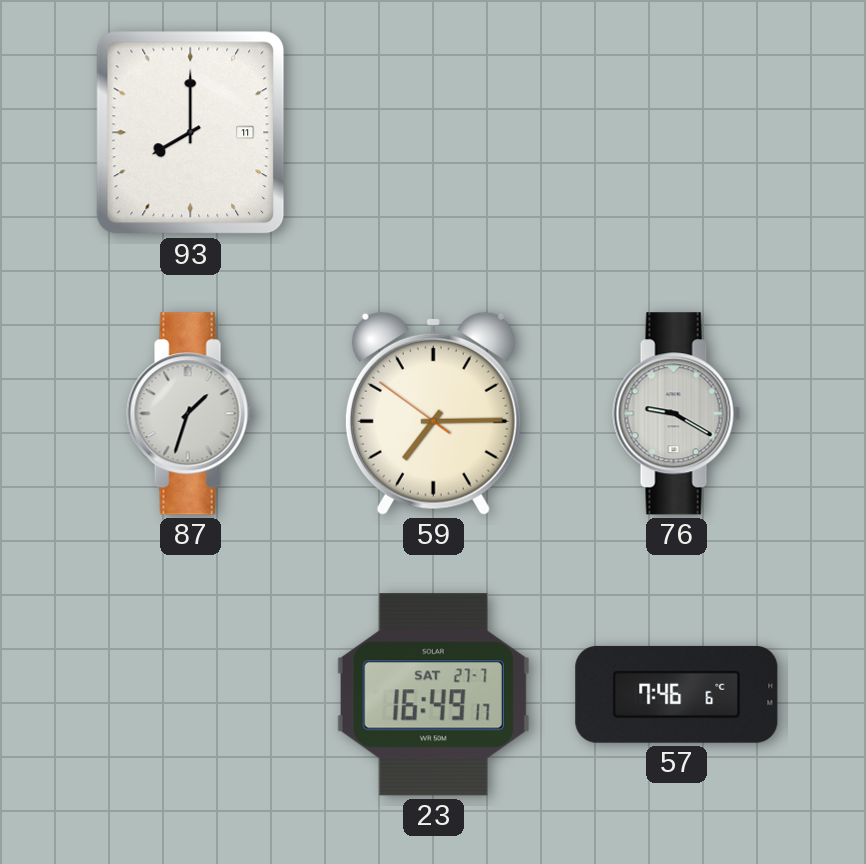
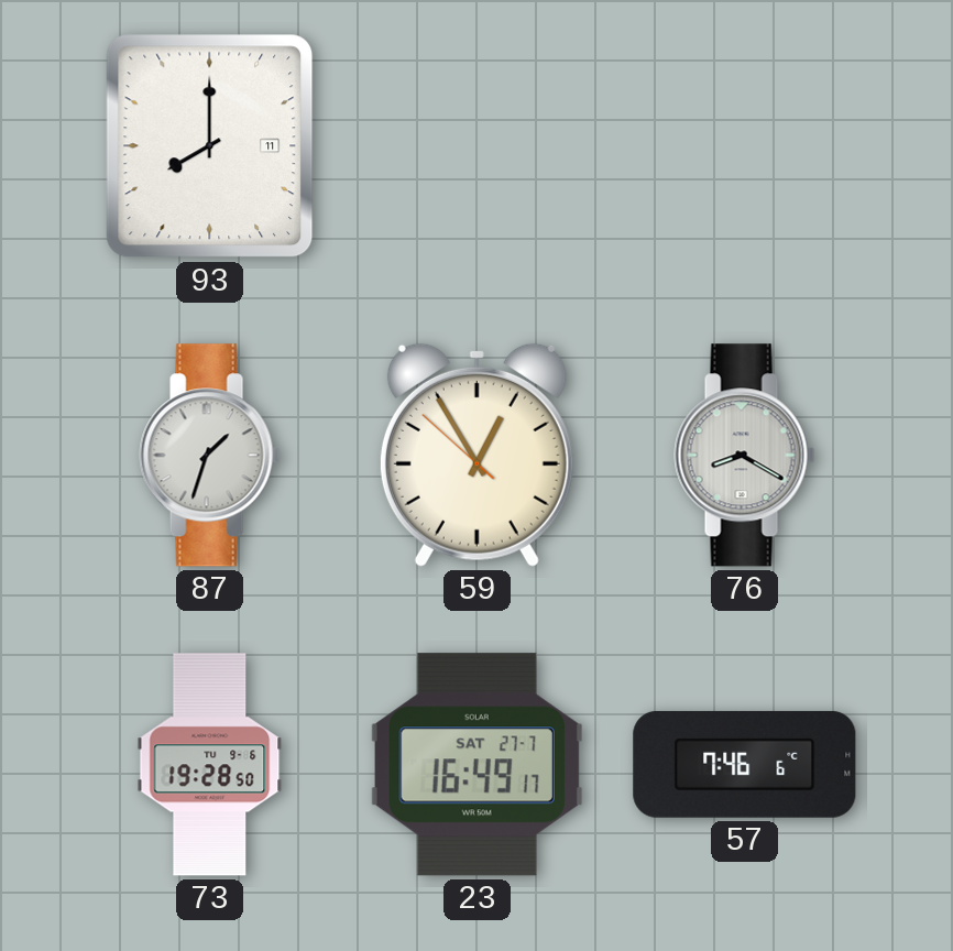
59: 7:14 -> 12:54 (476, 455)
76: 9:20 -> 8:20 (745, 456)
73: none -> 19:28 (210, 765)
